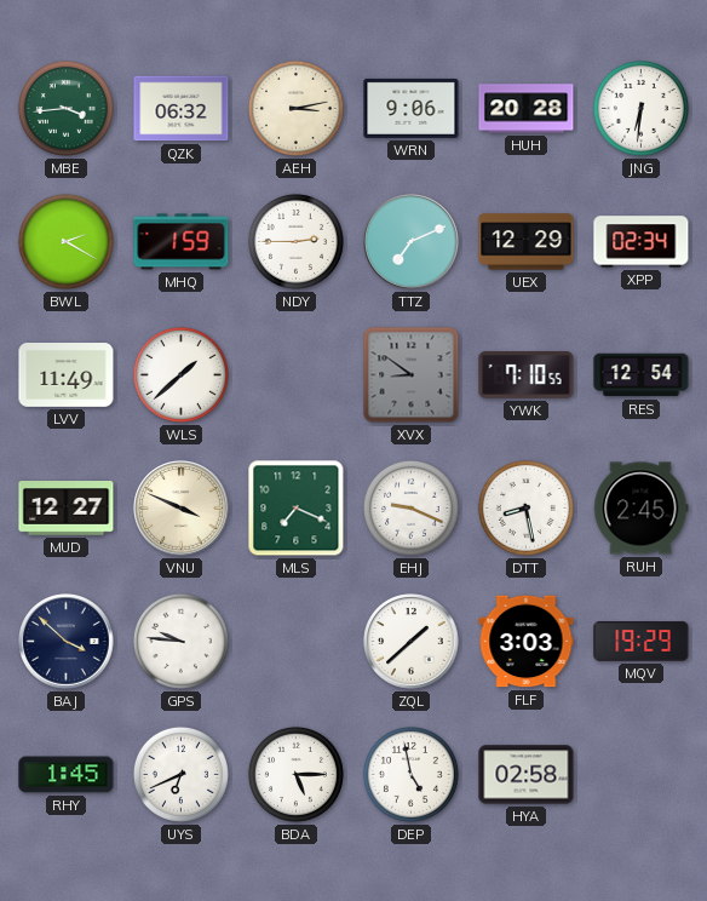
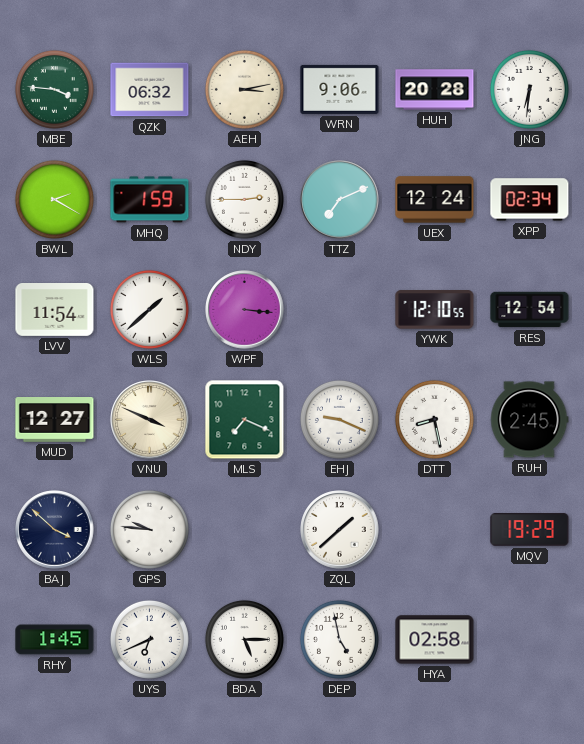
MBE: 3:44 -> 3:46 (54, 89)
UEX: 12:29 -> 12:24 (435, 200)
LVV: 11:49 -> 11:54 (55, 310)
WPF: none -> 3:16 (245, 310)
XVX: 8:51 -> none (412, 375)
YWK: 7:10 -> 12:10 (435, 310)
FLF: 3:03 -> none (527, 642)
